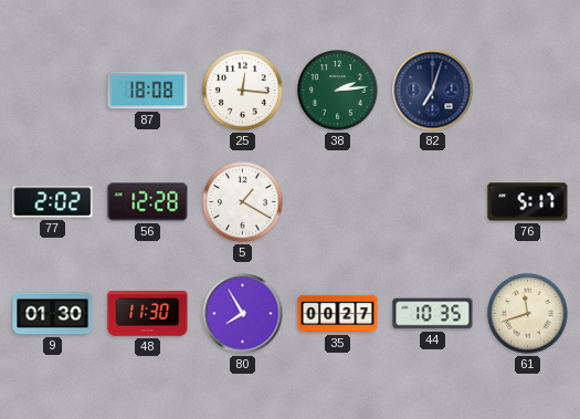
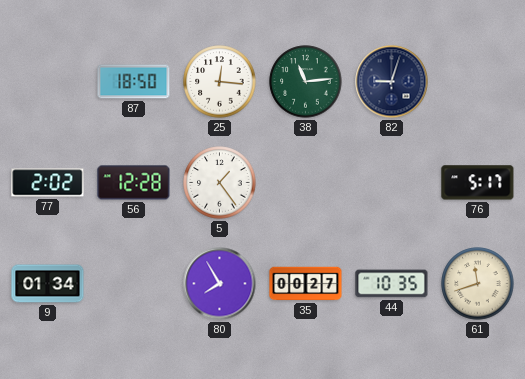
87: 18:08 -> 18:50 (134, 82)
38: 2:14 -> 11:14 (306, 82)
82: 7:03 -> 9:03 (392, 82)
5: 1:20 -> 1:24 (220, 183)
9: 01:30 -> 01:34 (48, 284)
48: 11:30 -> none (148, 314)
